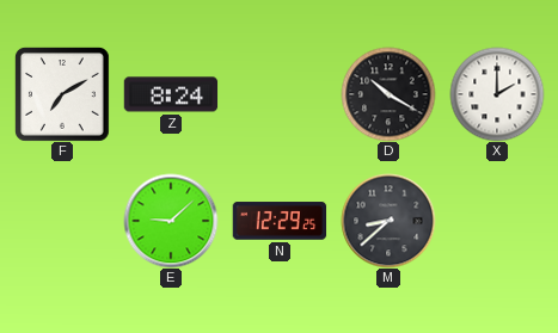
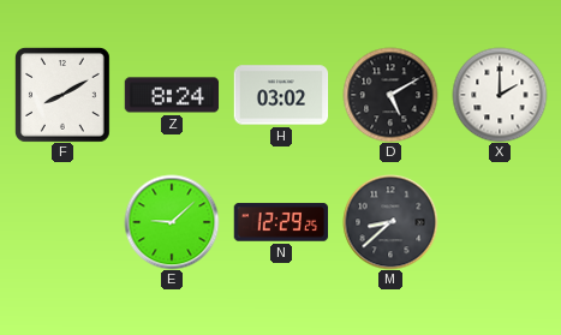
F: 7:10 -> 8:10 (62, 95)
H: none -> 03:02 (281, 95)
D: 10:20 -> 5:10 (390, 95)
